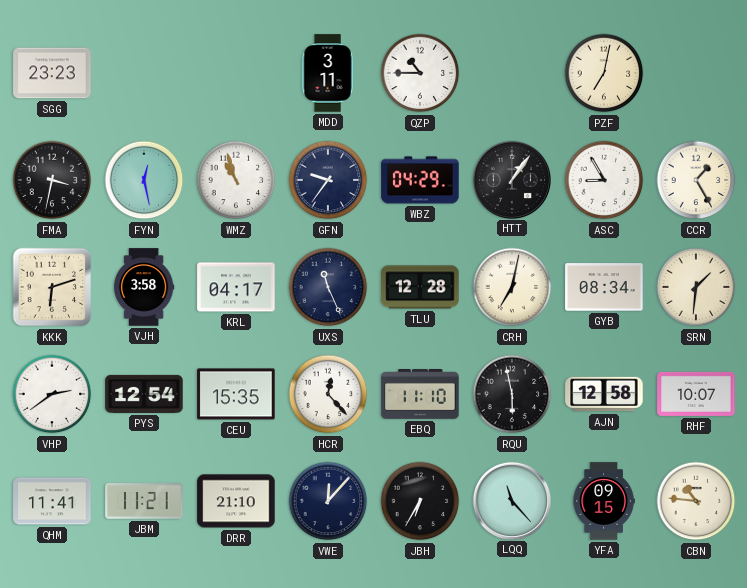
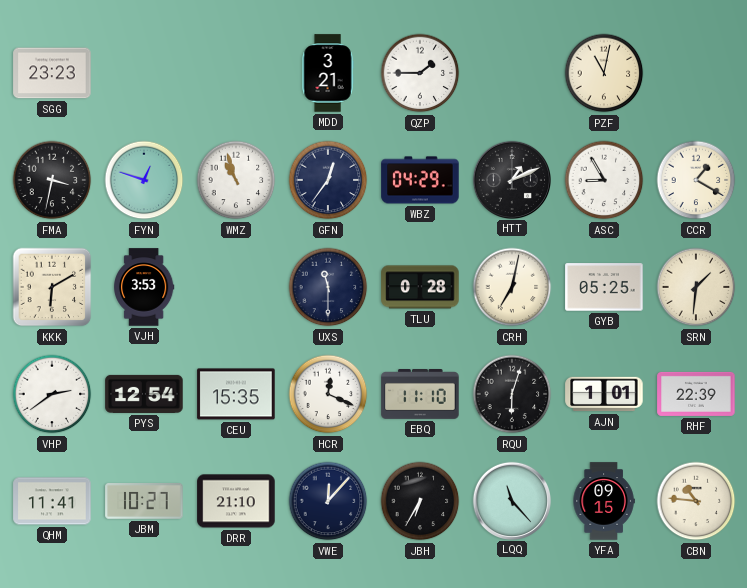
MDD: 3:11 -> 3:21 (328, 73)
QZP: 10:45 -> 1:45 (420, 73)
PZF: 7:02 -> 11:02 (604, 73)
FYN: 12:28 -> 12:48 (144, 180)
GFN: 9:36 -> 12:36 (328, 180)
HTT: 1:06 -> 1:11 (511, 179)
CCR: 1:25 -> 1:20 (696, 180)
KKK: 6:12 -> 6:10 (52, 287)
VJH: 3:58 -> 3:53 (144, 287)
KRL: 04:17 -> none (236, 287)
UXS: 11:26 -> 11:30 (328, 287)
TLU: 12:28 -> 0:28 (420, 287)
GYB: 08:34 -> 05:25 (604, 287)
HCR: 12:23 -> 12:19 (328, 394)
RQU: 5:58 -> 6:03 (512, 394)
AJN: 12:58 -> 1:01 (604, 394)
RHF: 10:07 -> 22:39 (696, 394)
JBM: 11:21 -> 10:27 (144, 502)
